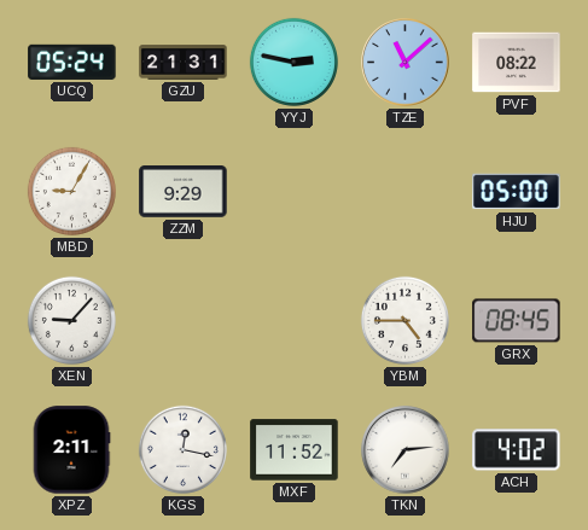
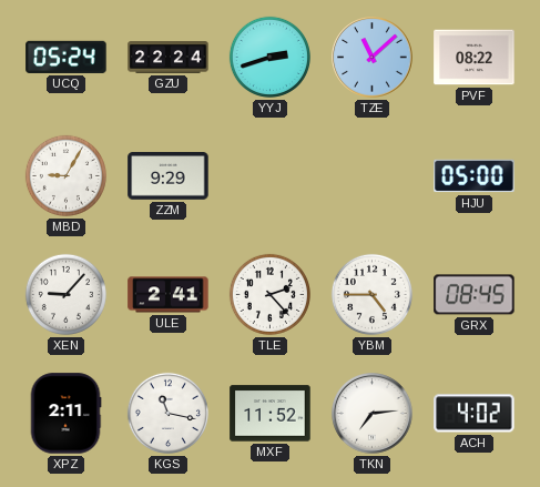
GZU: 21:31 -> 22:24 (169, 58)
YYJ: 2:47 -> 2:42 (269, 57)
ULE: none -> 2:41 (169, 295)
TLE: none -> 2:23 (269, 294)
KGS: 12:17 -> 11:17 (167, 413)
